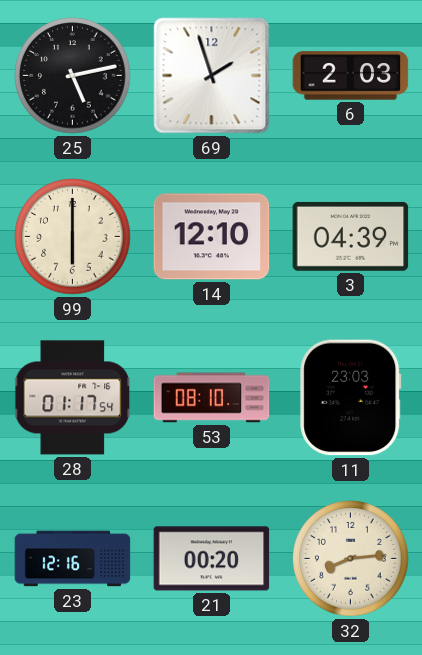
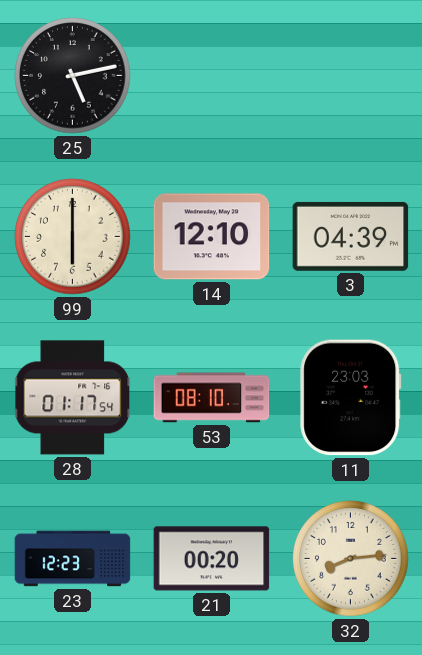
69: 1:57 -> none (212, 76)
6: 2:03 -> none (351, 76)
23: 12:16 -> 12:23 (73, 559)
